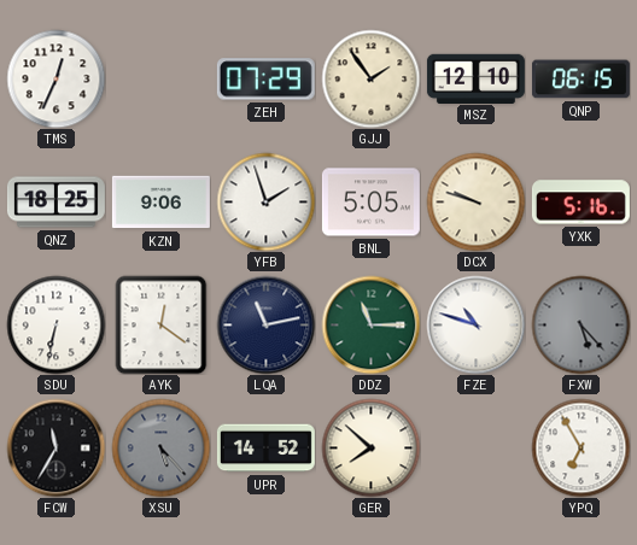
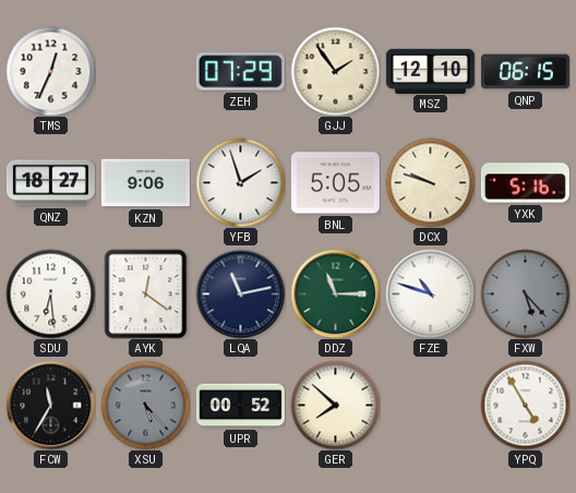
QNZ: 18:25 -> 18:27 (50, 183)
SDU: 6:32 -> 6:29 (50, 293)
UPR: 14:52 -> 00:52 (240, 406)
YPQ: 6:55 -> 4:55 (525, 405)
